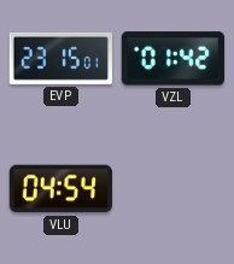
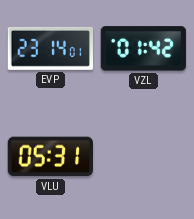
EVP: 23:15 -> 23:14 (50, 48)
VLU: 04:54 -> 05:31 (50, 157)
